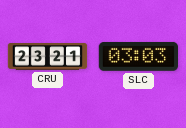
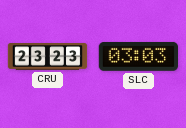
CRU: 23:21 -> 23:23 (48, 57)
